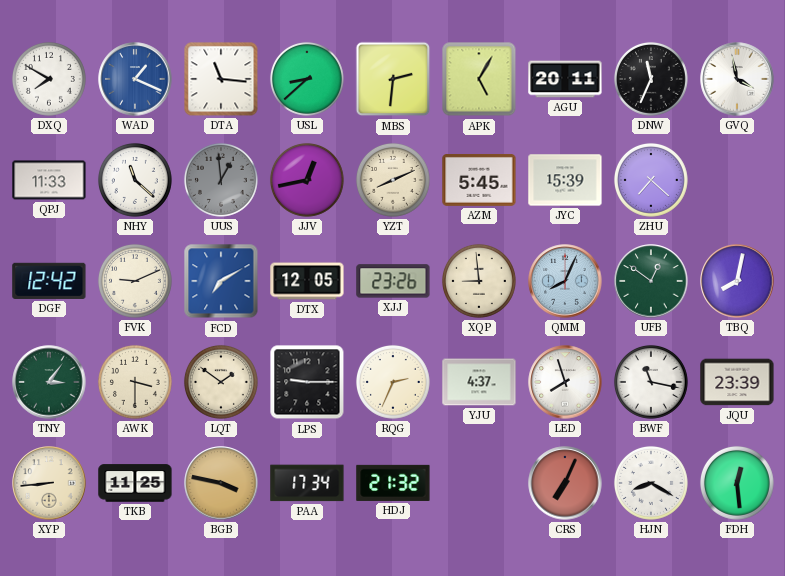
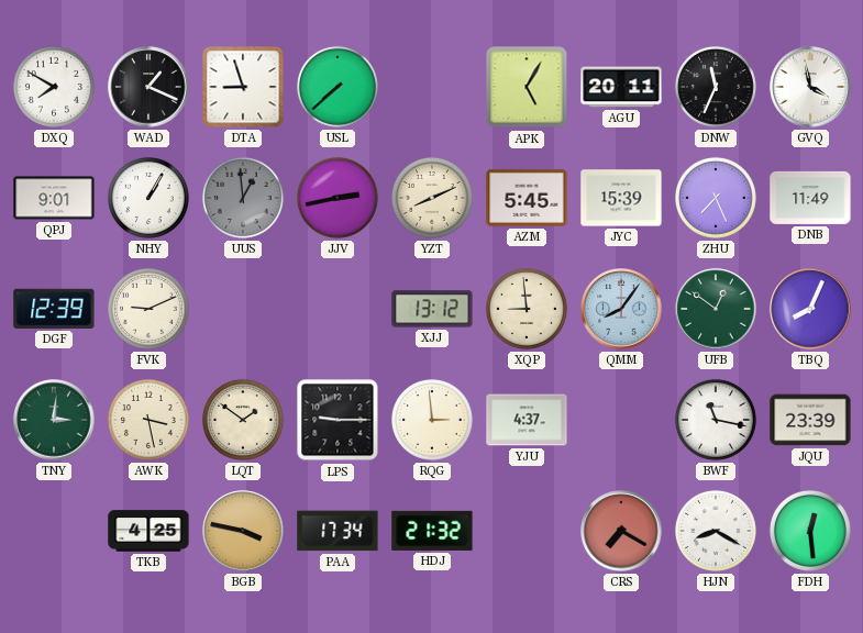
WAD dial: blue -> black (148, 87)
DTA: 11:16 -> 8:57 (243, 87)
USL: 8:38 -> 7:38 (338, 87)
MBS: 2:31 -> none (393, 79)
QPJ: 11:33 -> 9:01 (54, 198)
NHY: 11:22 -> 1:05 (148, 198)
JJV: 12:43 -> 2:43 (338, 198)
ZHU: 7:22 -> 7:26 (716, 198)
DNB: none -> 11:49 (810, 198)
DGF: 12:42 -> 12:39 (54, 309)
FCD: 7:10 -> none (221, 281)
DTX: 12:05 -> none (307, 281)
XJJ: 23:26 -> 13:12 (432, 309)
QMM: 8:04 -> 8:06 (621, 309)
TBQ: 8:02 -> 8:04 (810, 309)
TNY: 3:06 -> 3:01 (54, 420)
AWK: 3:30 -> 3:28 (148, 420)
RQG: 2:34 -> 2:59 (432, 420)
LED: 7:57 -> none (565, 382)
XYP: 8:44 -> none (49, 483)
TKB: 11:25 -> 4:25 (148, 531)
CRS: 7:04 -> 7:20 (621, 531)
